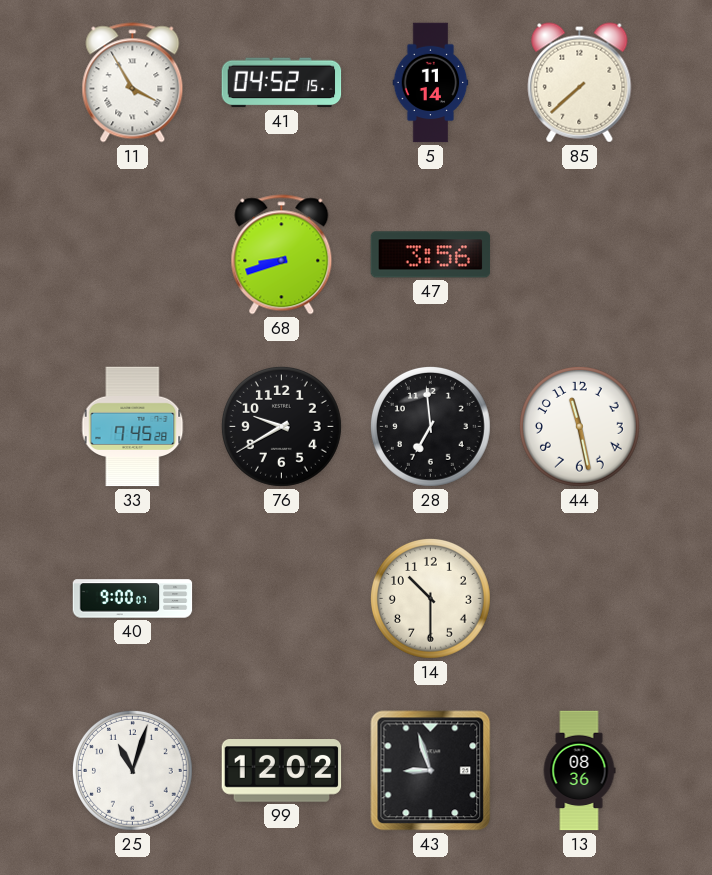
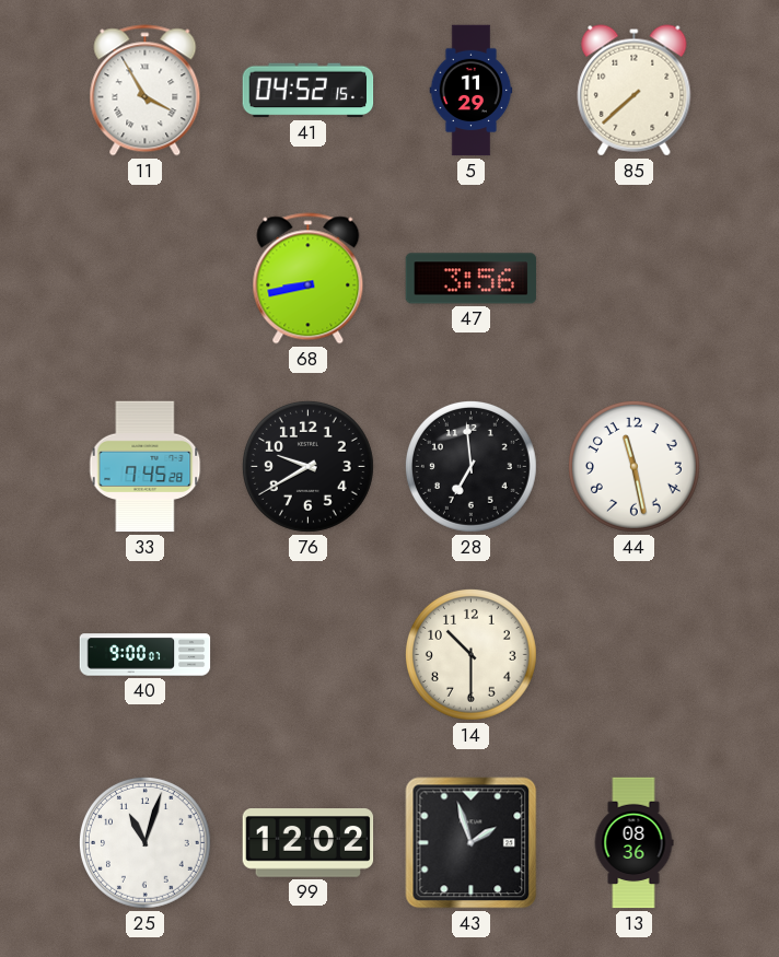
5: 11:14 -> 11:29 (472, 91)
68: 8:42 -> 8:43 (309, 279)
43: 8:57 -> 1:57 (472, 843)
